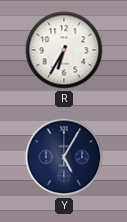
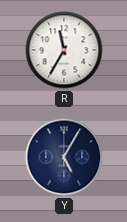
R: 6:35 -> 11:35 (64, 50)
